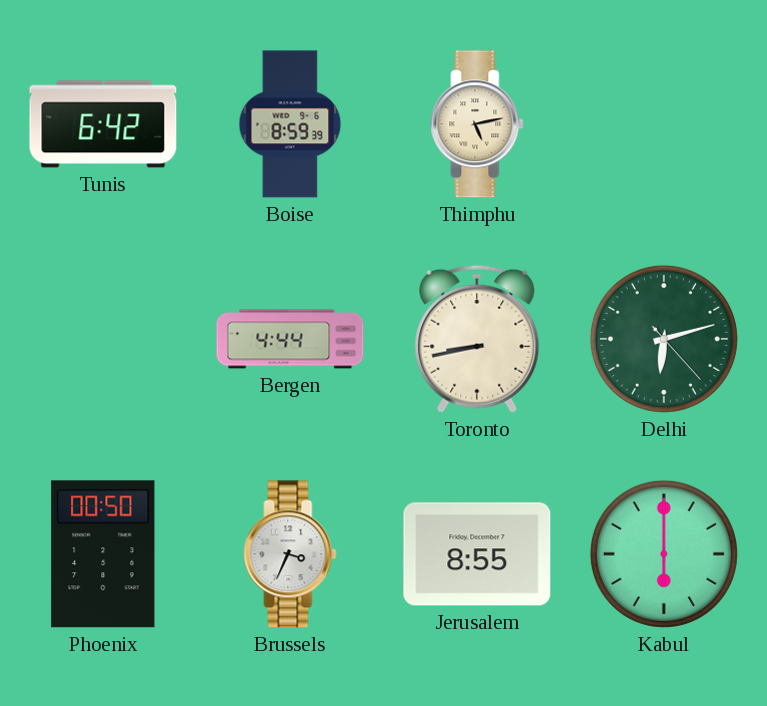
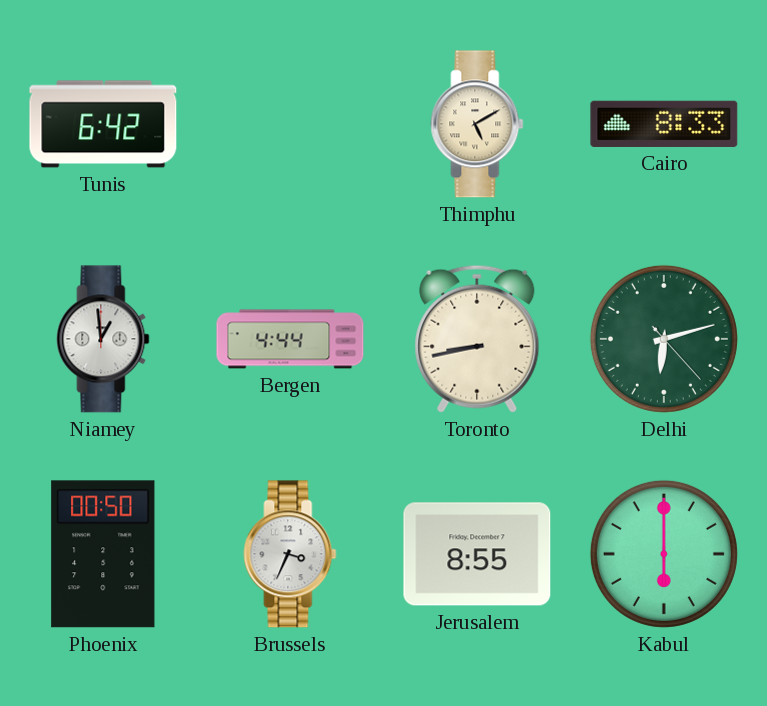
Boise: 8:59 -> none (290, 124)
Thimphu: 5:13 -> 5:10 (477, 124)
Cairo: none -> 8:33 (664, 124)
Niamey: none -> 12:59 (103, 339)
